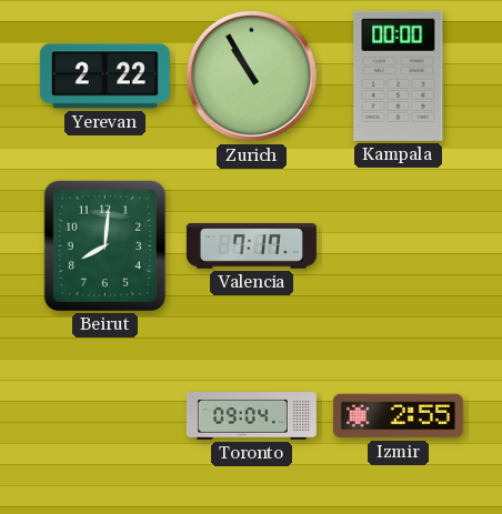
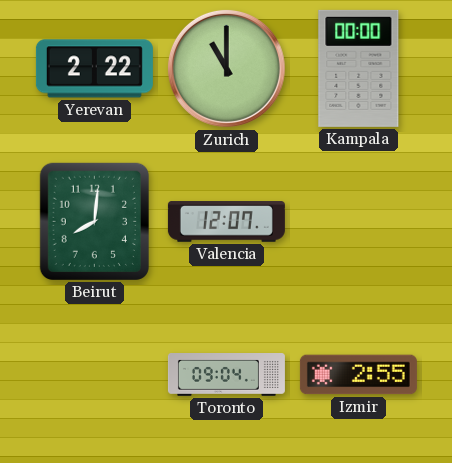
Zurich: 10:55 -> 11:00 (226, 68)
Valencia: 7:17 -> 12:07 (226, 222)
